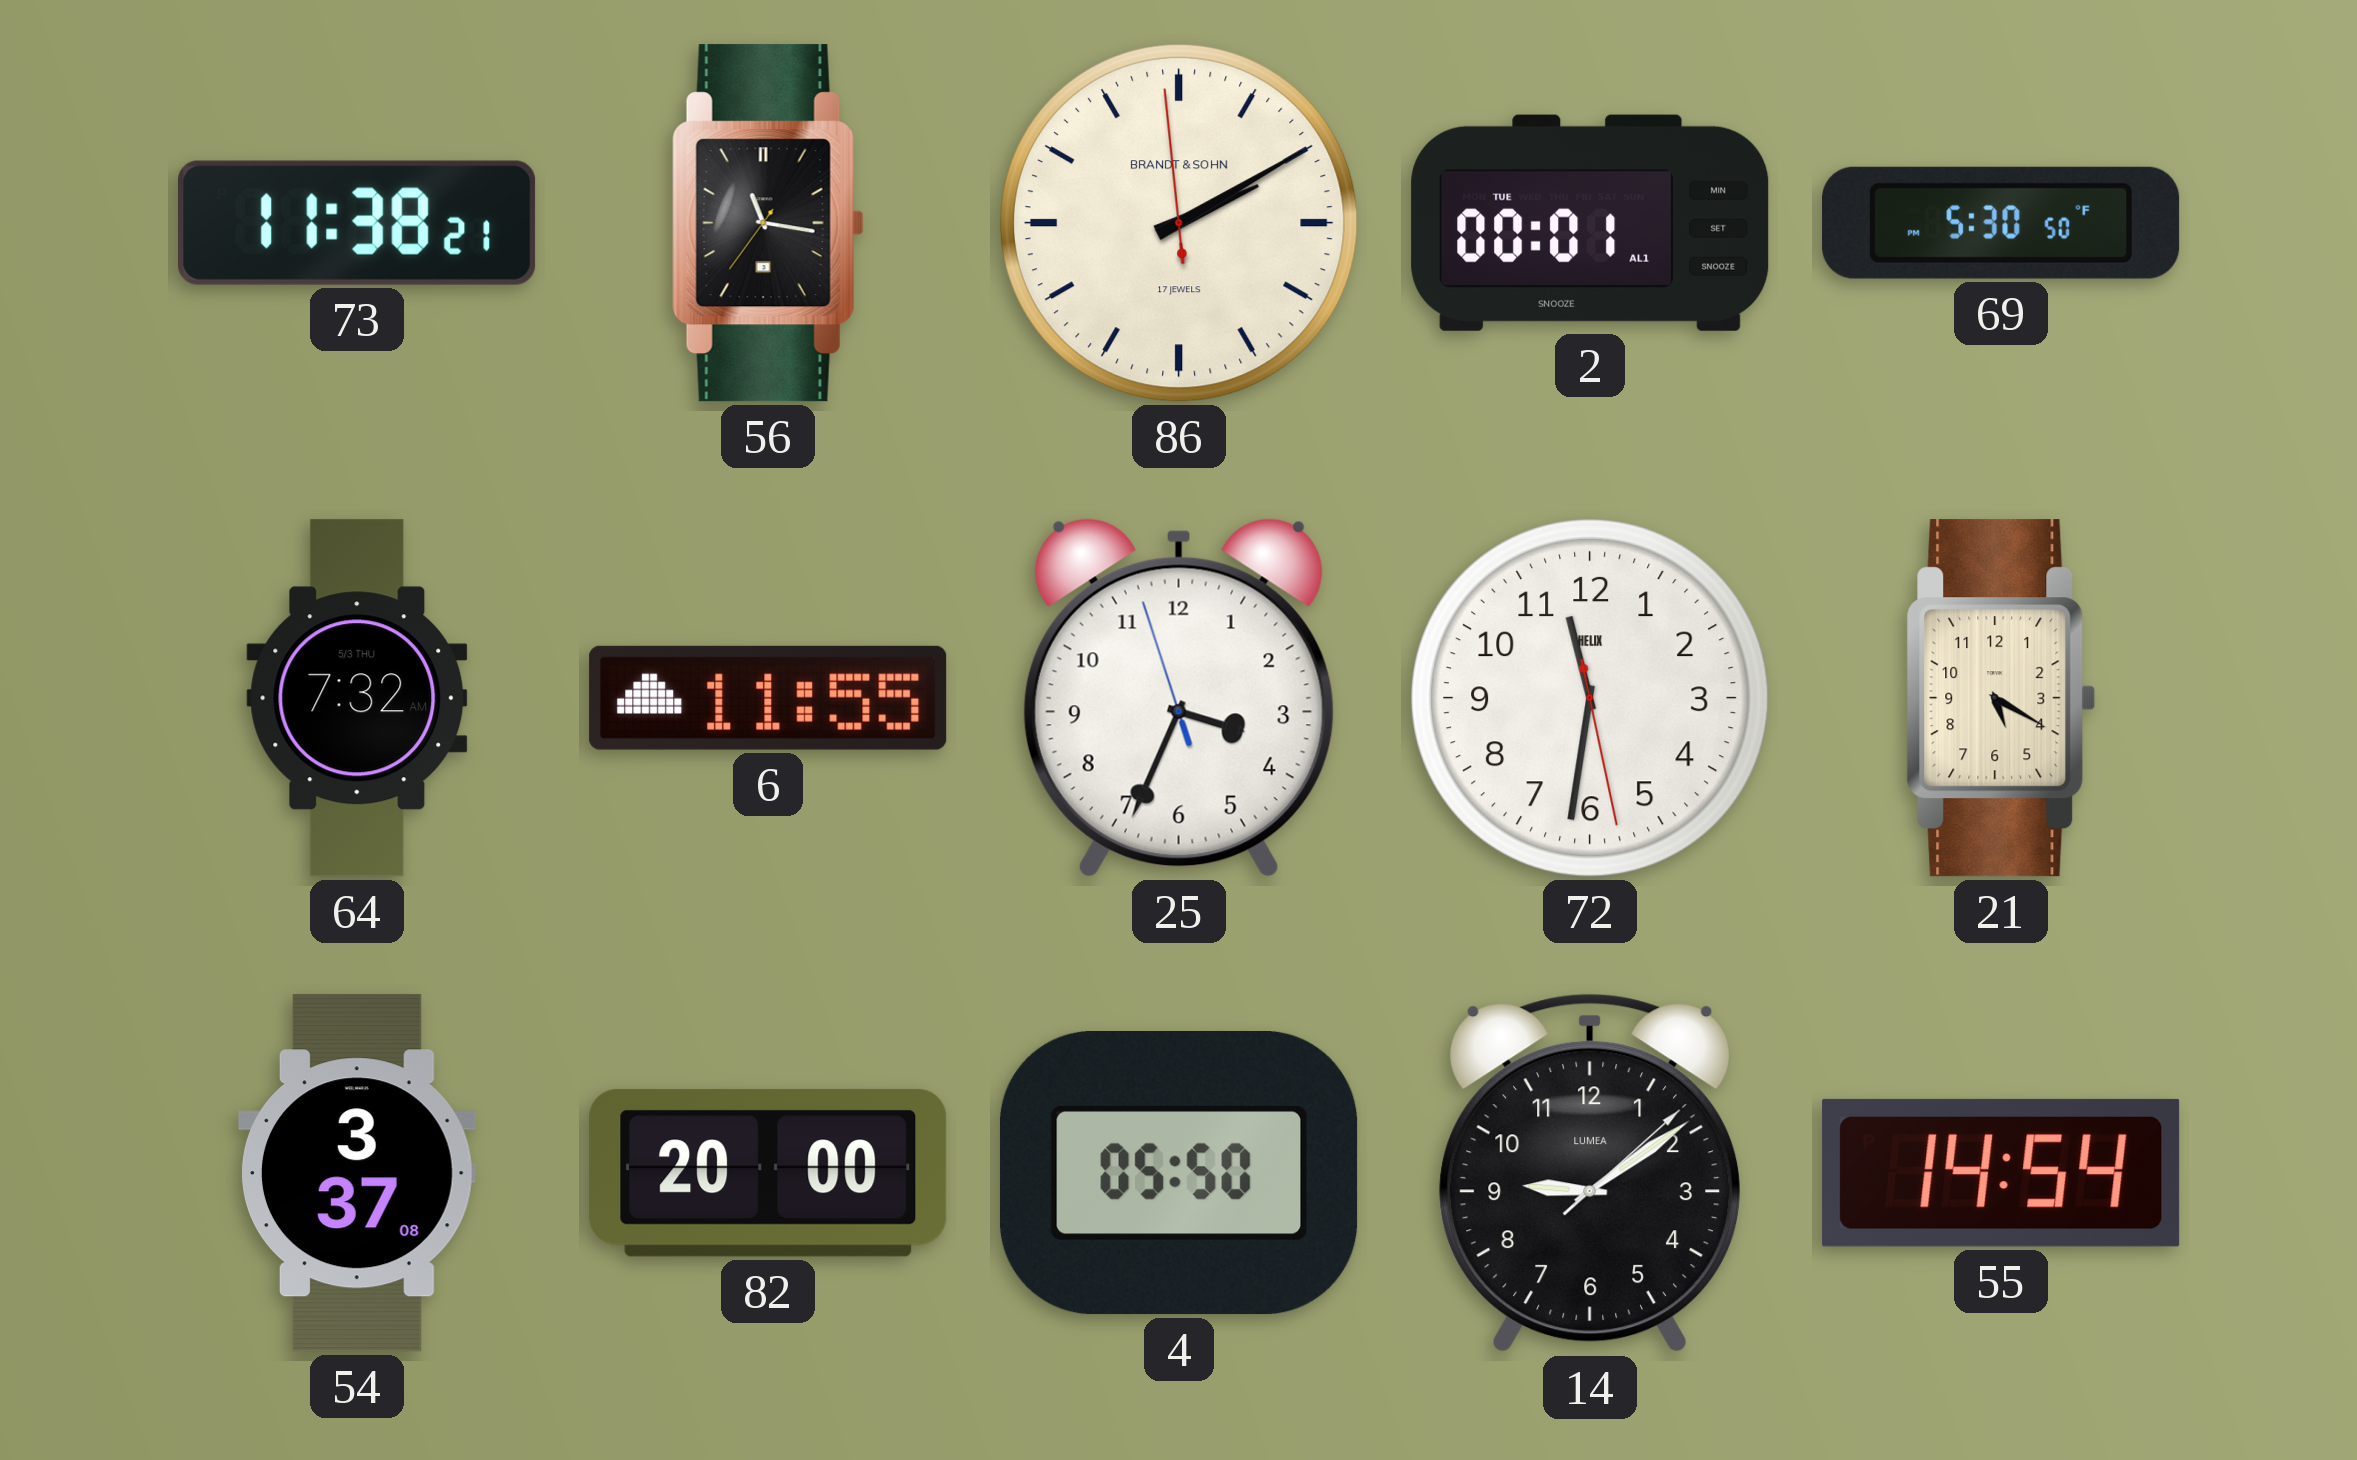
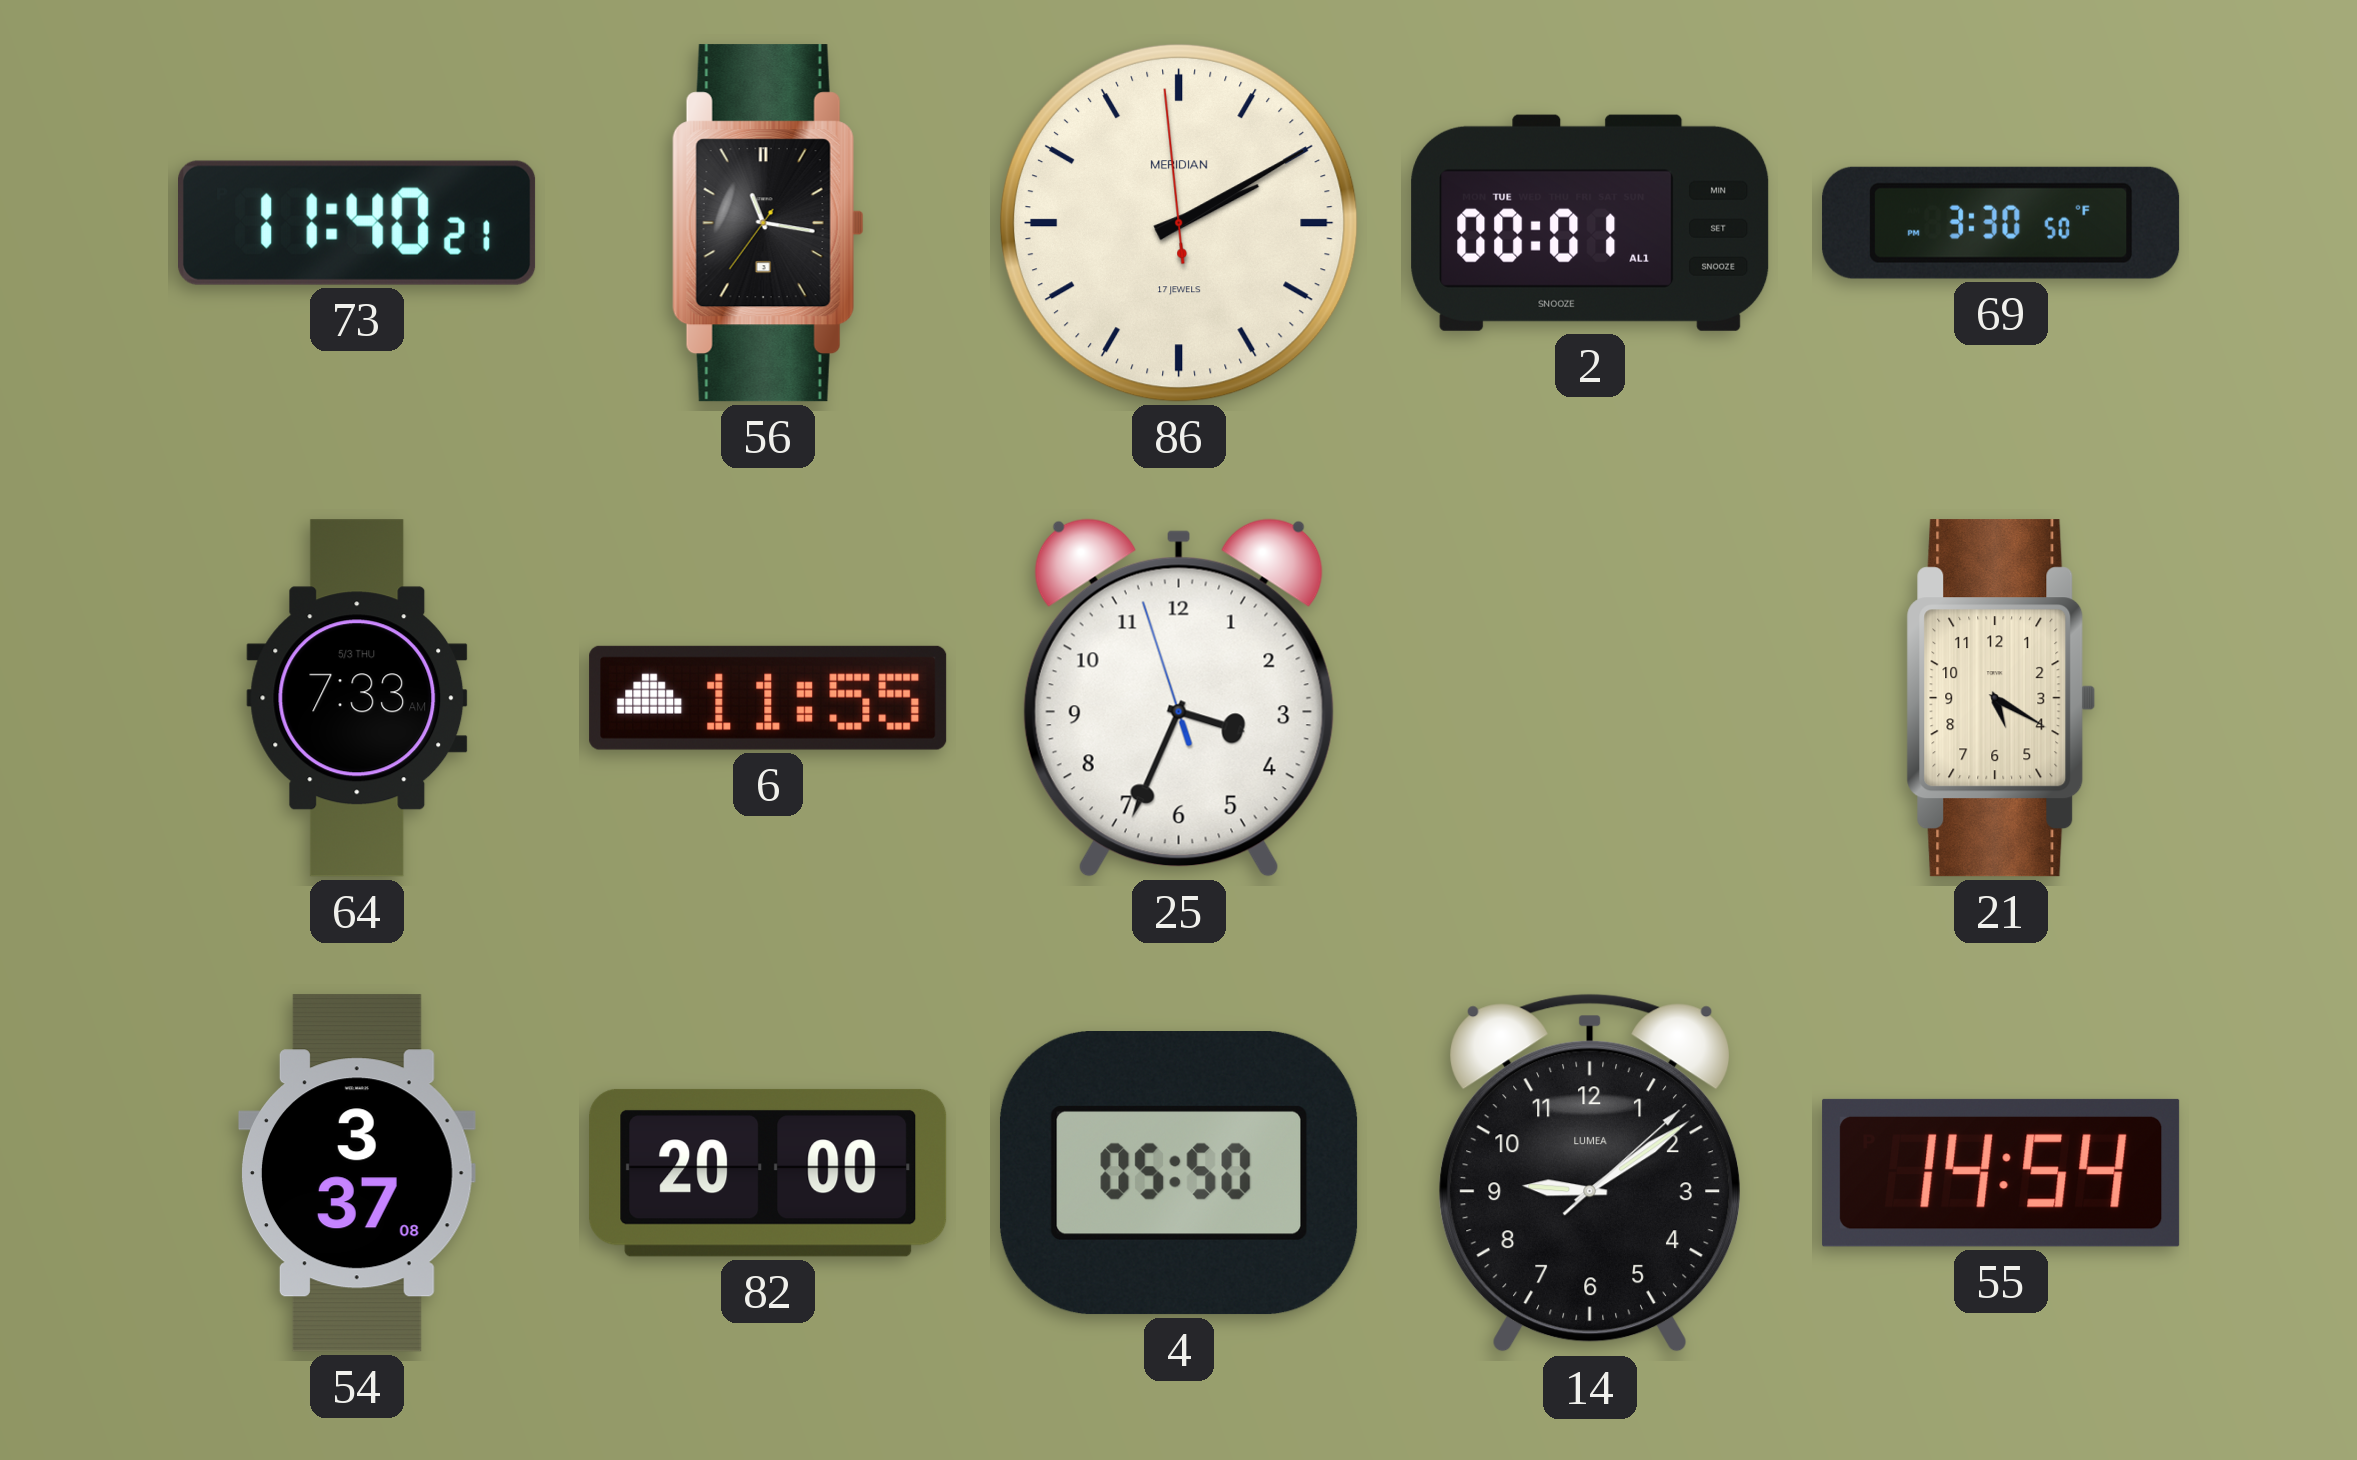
73: 11:38 -> 11:40 (358, 223)
86 brand: BRANDT & SOHN -> MERIDIAN (1179, 223)
69: 5:30 -> 3:30 (2001, 223)
64: 7:32 -> 7:33 (357, 698)
72: 11:31 -> none (1590, 698)
